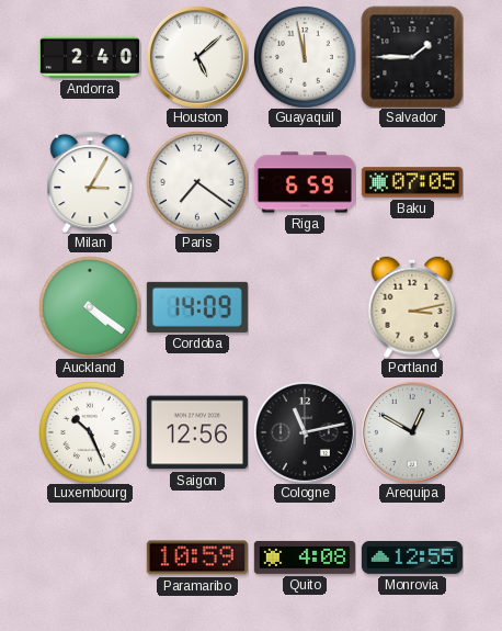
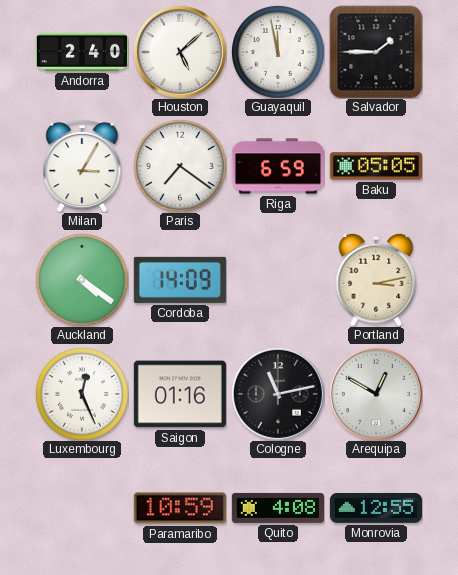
Baku: 07:05 -> 05:05 (376, 166)
Luxembourg: 10:26 -> 12:26 (82, 394)
Saigon: 12:56 -> 01:16 (180, 394)
